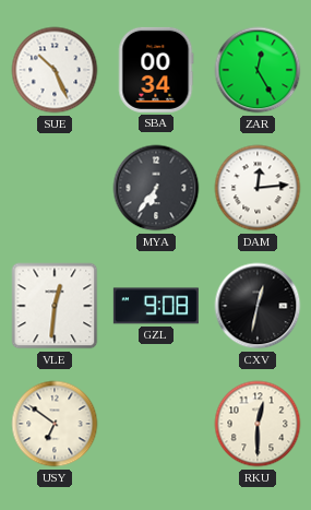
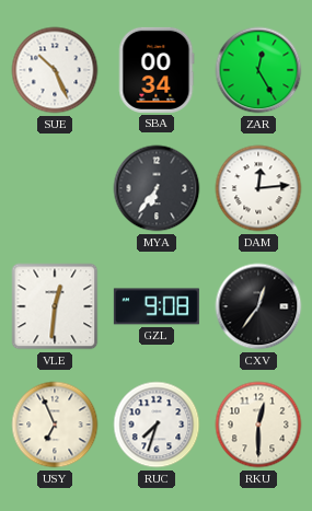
CXV: 12:32 -> 12:36 (258, 306)
USY: 6:51 -> 6:56 (55, 425)
RUC: none -> 7:33 (157, 425)
